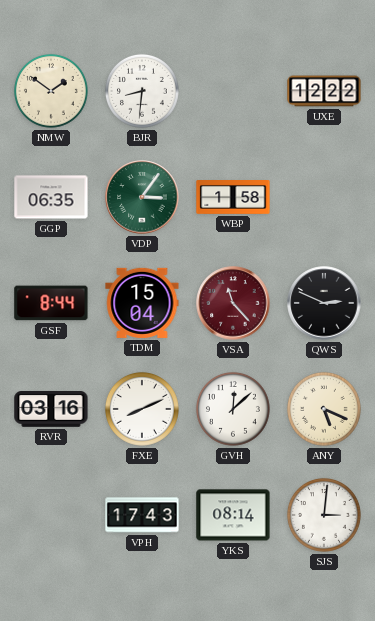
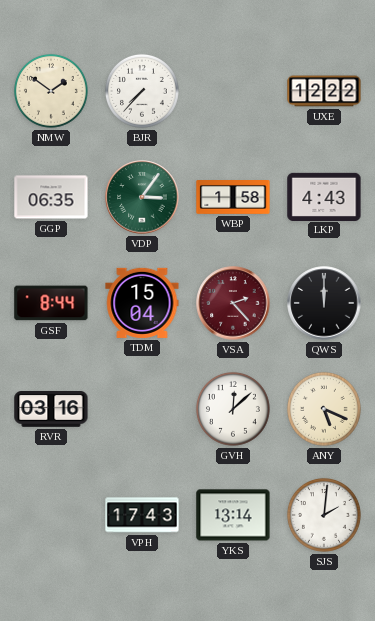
BJR: 8:31 -> 7:37 (142, 91)
LKP: none -> 4:43 (324, 196)
VSA: 11:23 -> 2:23 (233, 303)
QWS: 2:49 -> 12:00 (324, 303)
FXE: 8:11 -> none (142, 409)
YKS: 08:14 -> 13:14 (233, 515)
SJS: 3:01 -> 2:01 (324, 515)
